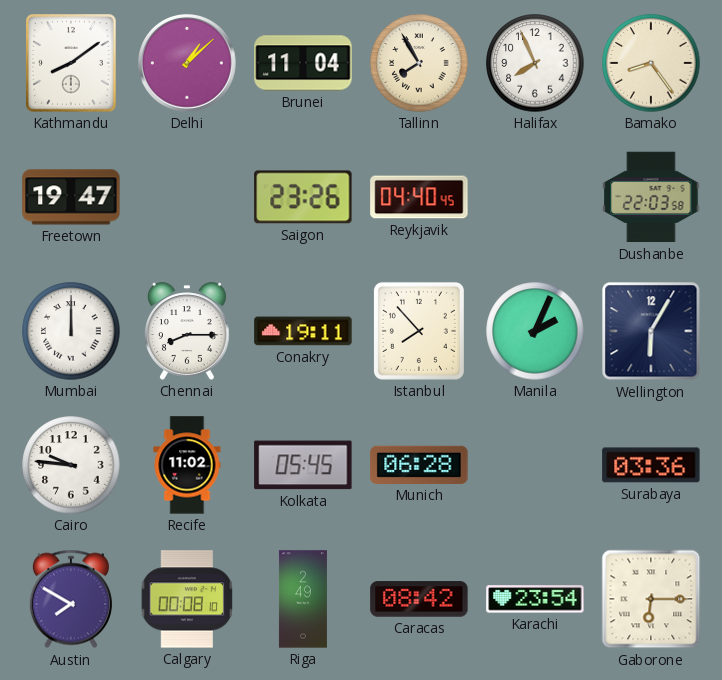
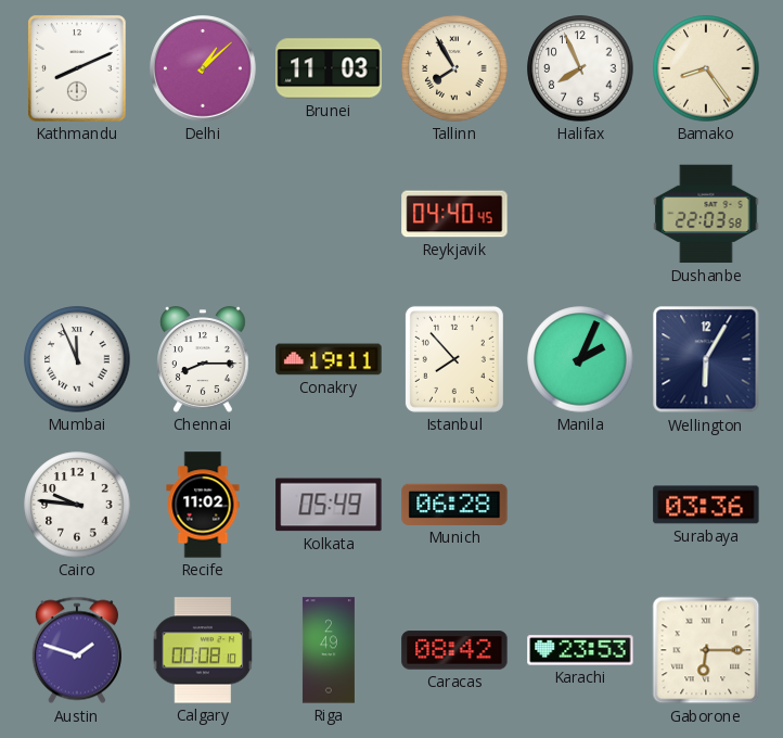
Kathmandu: 8:09 -> 8:11 (77, 68)
Brunei: 11:04 -> 11:03 (329, 68)
Freetown: 19:47 -> none (71, 197)
Saigon: 23:26 -> none (303, 197)
Mumbai: 12:00 -> 11:56 (77, 359)
Kolkata: 05:45 -> 05:49 (329, 505)
Austin: 7:50 -> 1:48 (77, 650)
Karachi: 23:54 -> 23:53 (580, 650)
